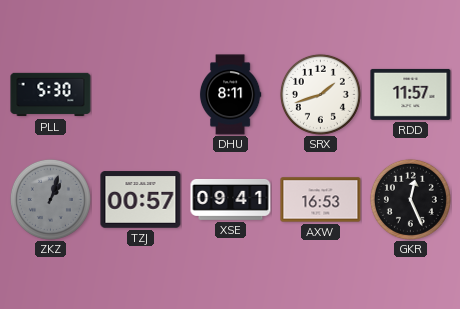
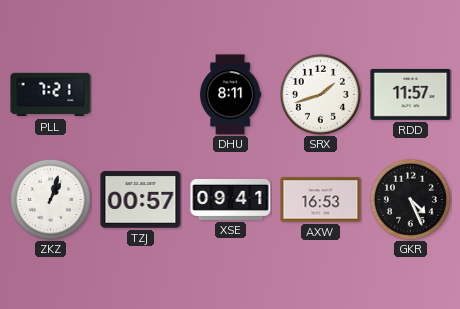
PLL: 5:30 -> 7:21 (51, 95)
ZKZ dial: grey -> white (50, 199)
GKR: 12:26 -> 4:26 (410, 199)
